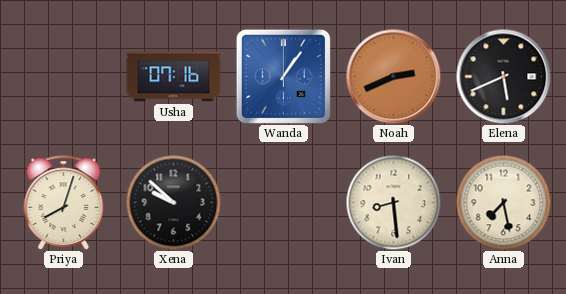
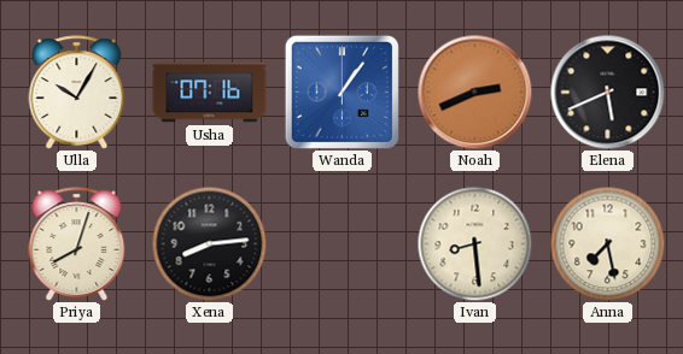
Ulla: none -> 10:05 (77, 93)
Xena: 9:52 -> 8:14 (209, 243)
